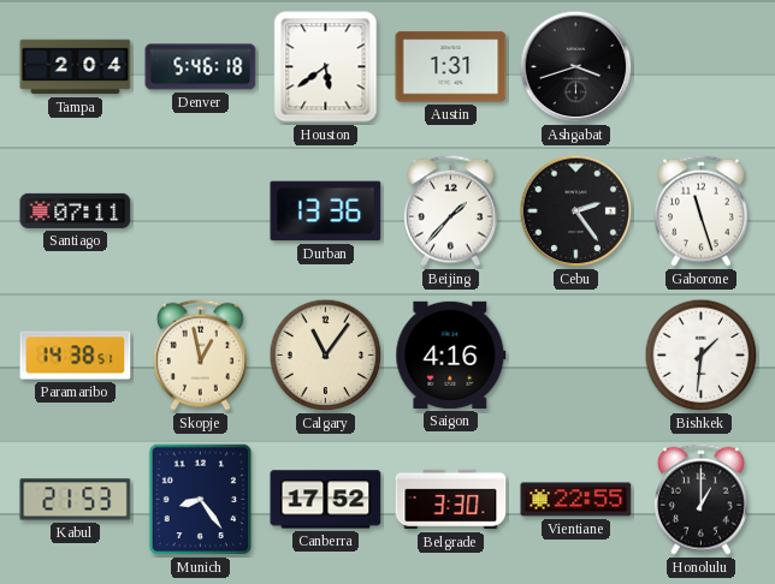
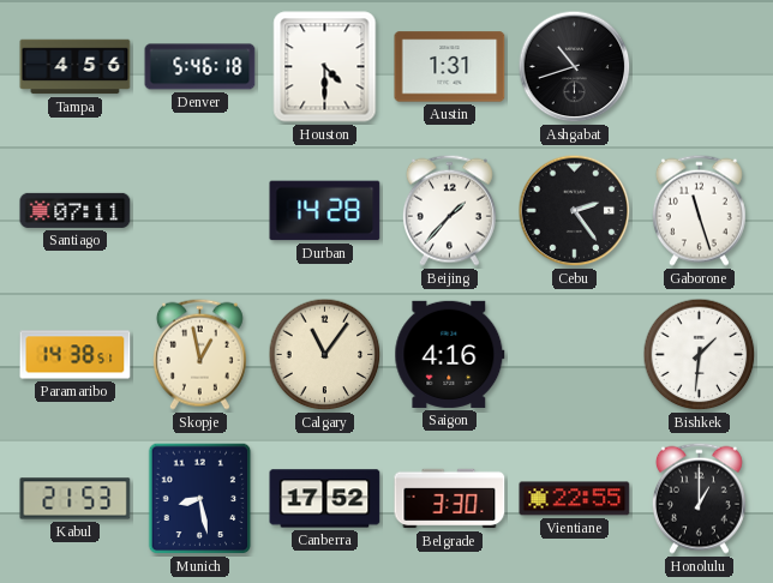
Tampa: 2:04 -> 4:56 (76, 67)
Houston: 5:39 -> 4:30 (325, 67)
Ashgabat: 3:42 -> 10:42 (575, 67)
Durban: 13:36 -> 14:28 (325, 211)
Munich: 8:24 -> 8:28 (200, 499)
